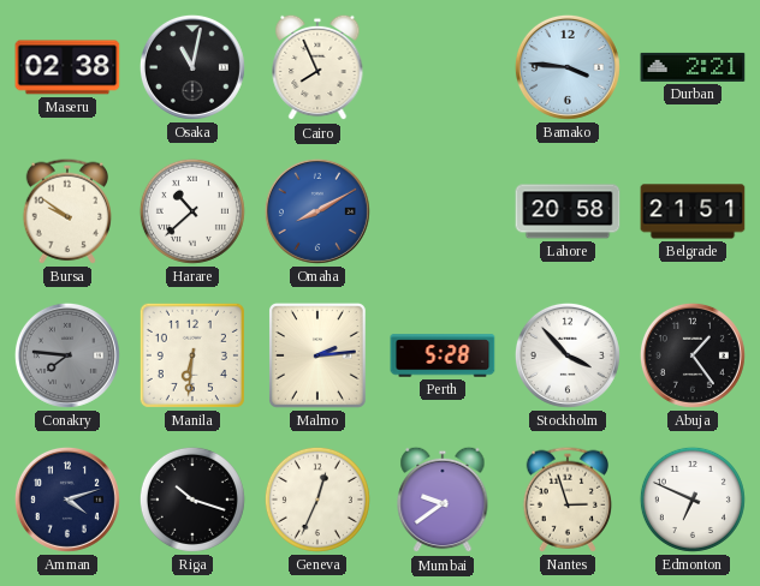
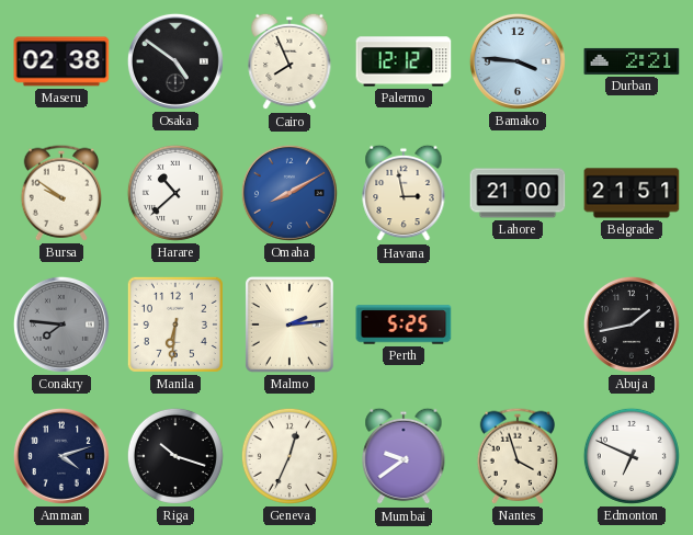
Osaka: 11:02 -> 4:51 (175, 61)
Palermo: none -> 12:12 (404, 61)
Havana: none -> 2:58 (404, 193)
Lahore: 20:58 -> 21:00 (518, 193)
Perth: 5:28 -> 5:25 (404, 325)
Stockholm: 3:53 -> none (568, 355)
Abuja: 1:24 -> 1:43 (632, 325)
Nantes: 2:57 -> 3:57 (516, 456)
